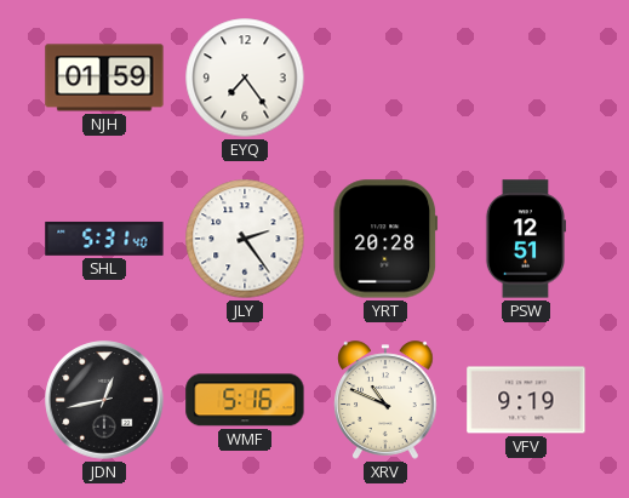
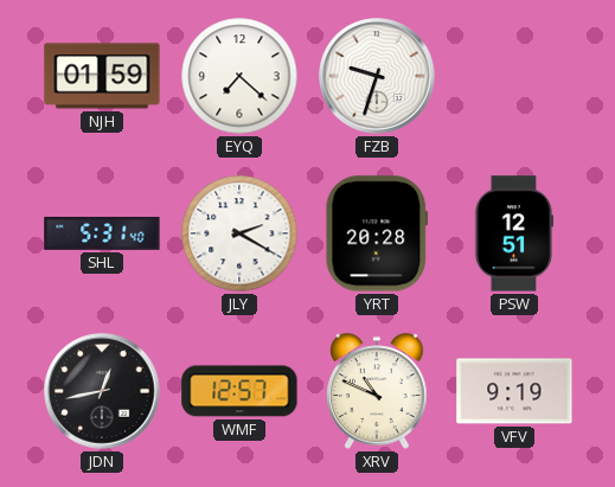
EYQ: 7:24 -> 7:22 (239, 76)
FZB: none -> 9:33 (377, 76)
JLY: 2:24 -> 2:20 (239, 233)
WMF: 5:16 -> 12:57 (239, 391)
